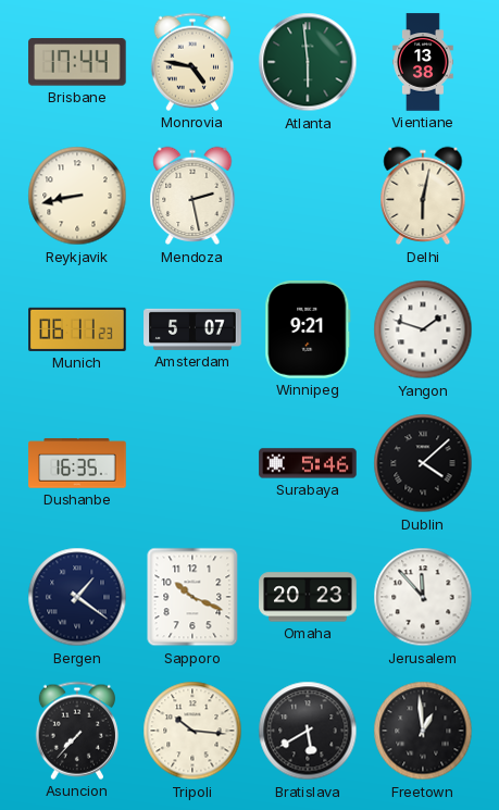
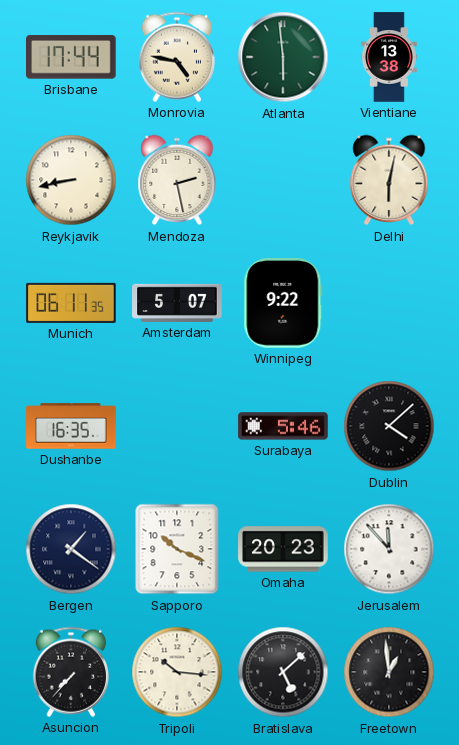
Munich: 06:11:23 -> 06:11:35 (71, 303)
Winnipeg: 9:21 -> 9:22 (283, 303)
Yangon: 1:48 -> none (423, 329)
Bratislava: 5:40 -> 5:08 (283, 672)
